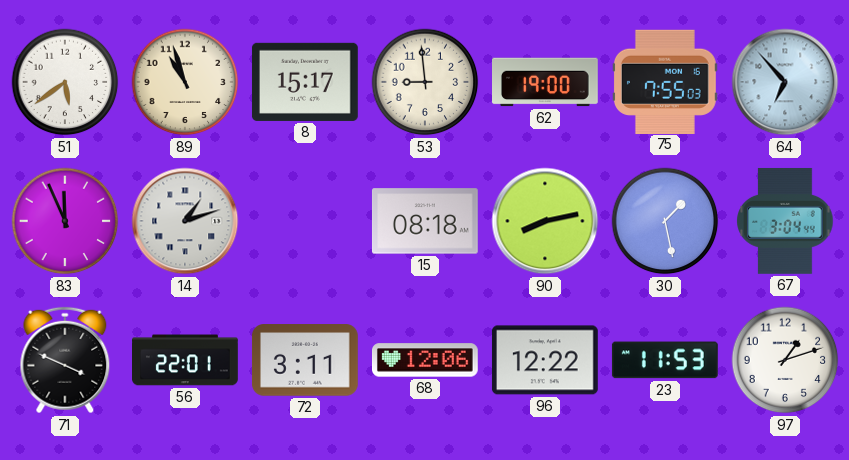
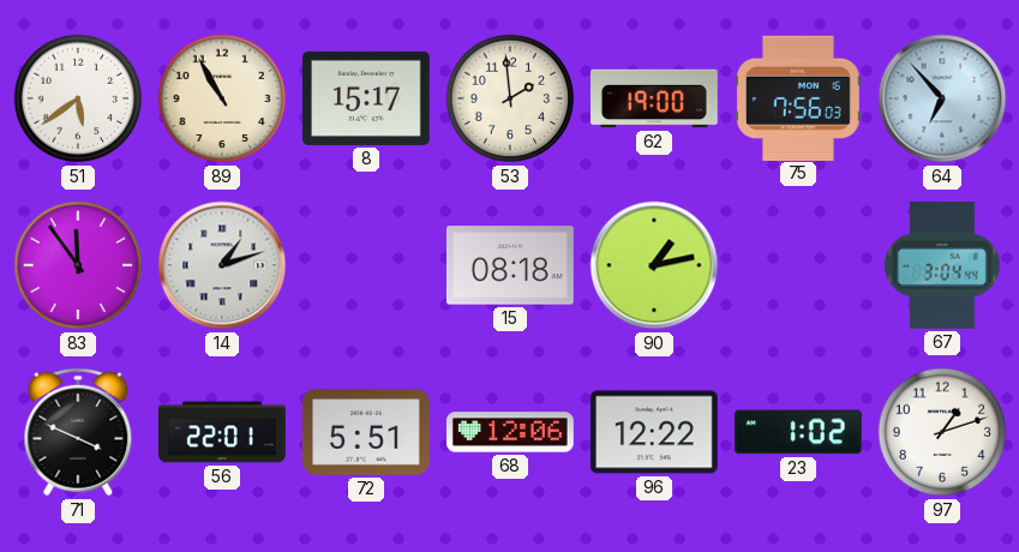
89: 10:57 -> 10:55 (222, 98)
53: 8:59 -> 1:59 (510, 98)
75: 7:55 -> 7:56 (798, 97)
83: 11:56 -> 11:54 (78, 265)
90: 8:13 -> 1:13 (654, 265)
30: 1:28 -> none (665, 221)
72: 3:11 -> 5:51 (366, 432)
23: 11:53 -> 1:02 (798, 432)
